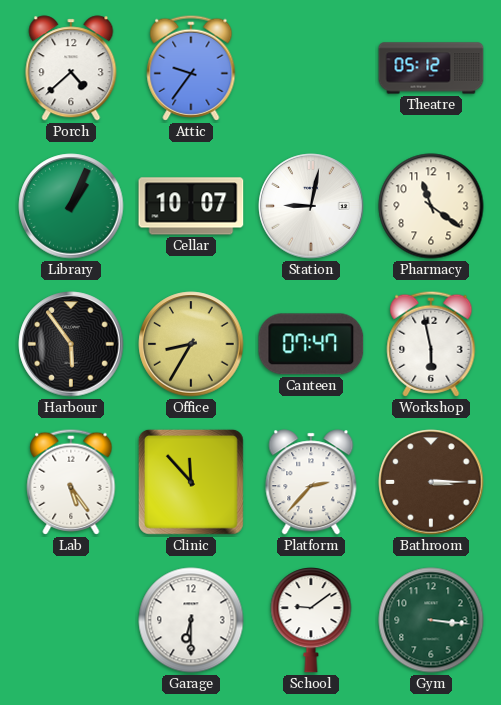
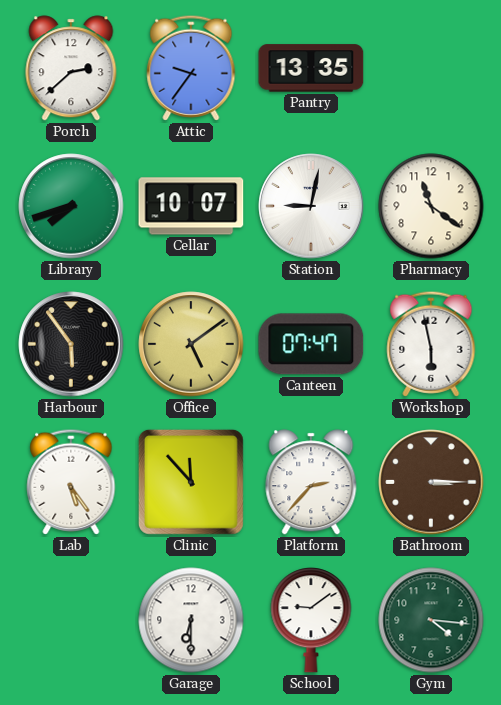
Porch: 4:38 -> 2:38 (71, 68)
Pantry: none -> 13:35 (311, 68)
Theatre: 05:12 -> none (431, 68)
Library: 1:04 -> 7:42 (71, 206)
Office: 8:35 -> 5:09 (191, 344)
Gym: 3:16 -> 4:16 (431, 620)
